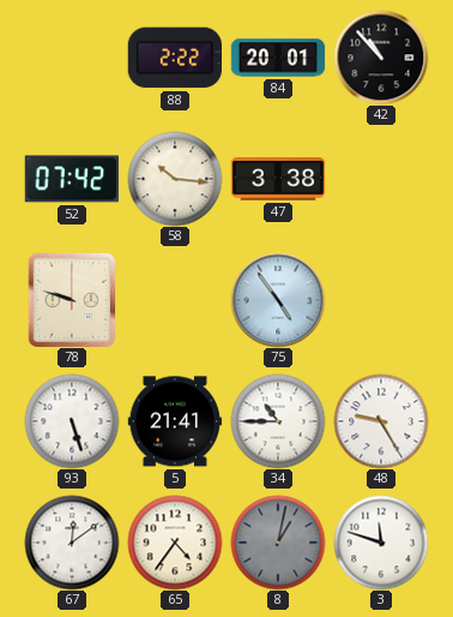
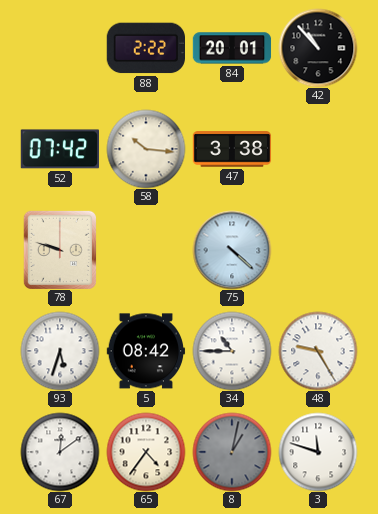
75: 4:54 -> 4:22 (232, 250)
93: 5:27 -> 5:33 (60, 351)
5: 21:41 -> 08:42 (146, 351)
